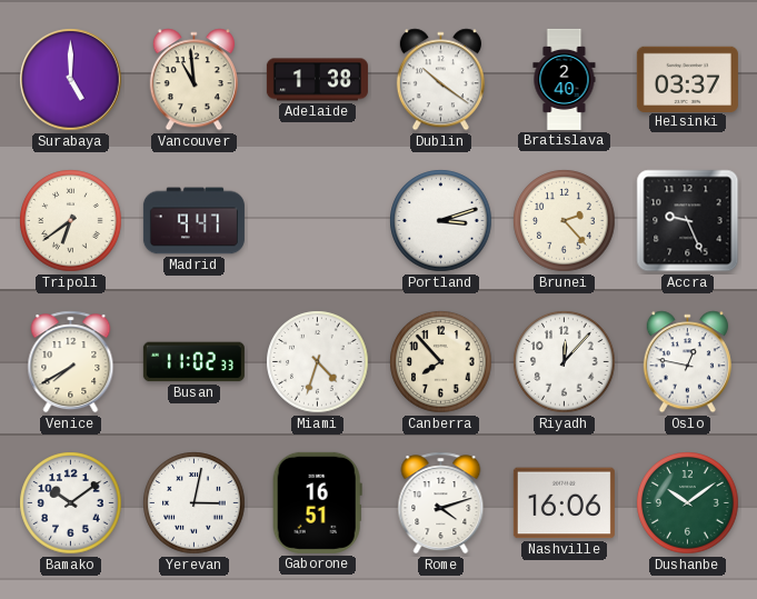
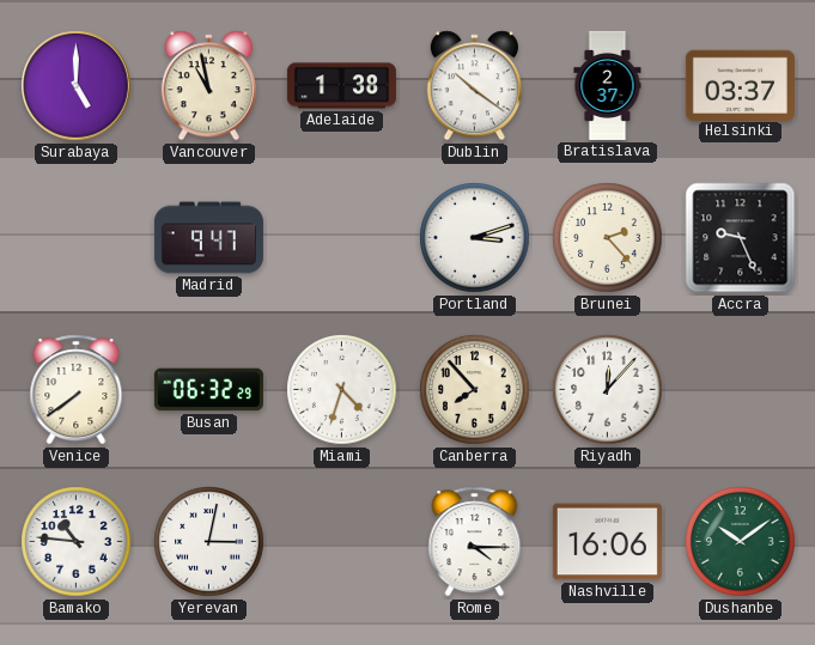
Vancouver: 10:59 -> 10:58 (208, 86)
Bratislava: 2:40 -> 2:37 (608, 85)
Tripoli: 6:39 -> none (71, 221)
Venice: 7:40 -> 7:39 (77, 390)
Busan: 11:02 -> 06:32 (208, 390)
Oslo: 12:47 -> none (687, 362)
Bamako: 10:09 -> 10:46 (77, 542)
Gaborone: 16:51 -> none (317, 502)
Rome: 4:12 -> 4:15 (475, 542)
